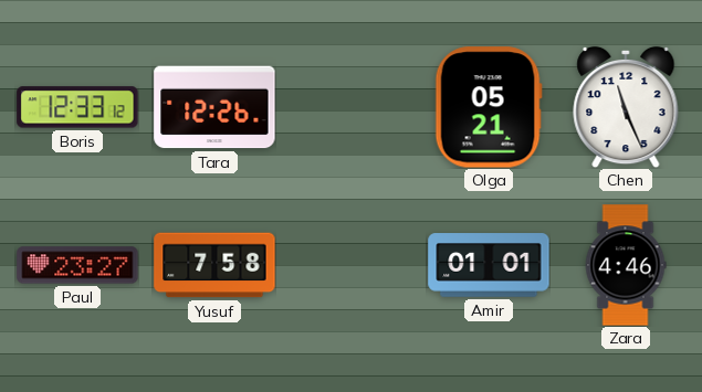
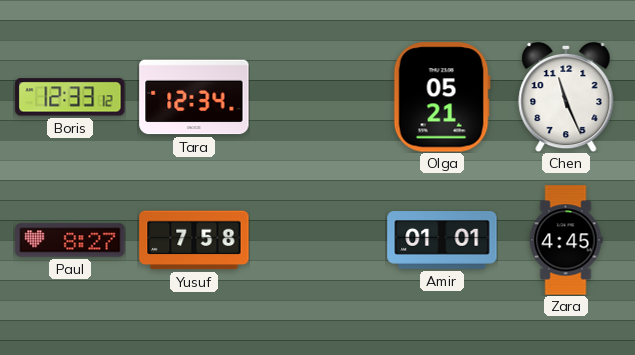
Tara: 12:26 -> 12:34 (194, 97)
Paul: 23:27 -> 8:27 (70, 240)
Zara: 4:46 -> 4:45 (566, 240)
